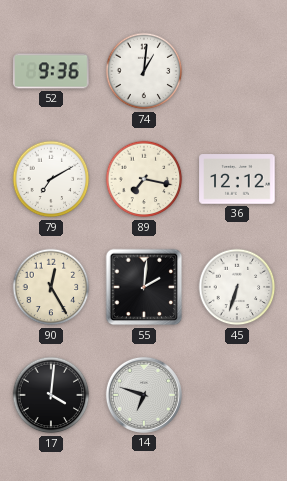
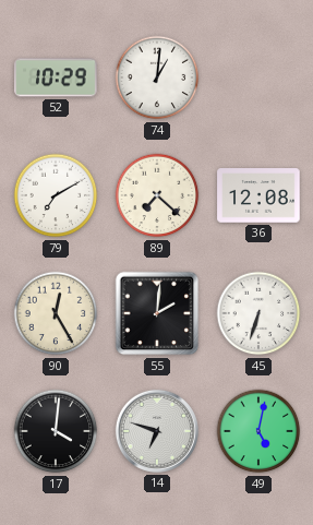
52: 9:36 -> 10:29 (56, 77)
89: 7:17 -> 7:22 (157, 195)
36: 12:12 -> 12:08 (258, 195)
49: none -> 5:02 (258, 431)
